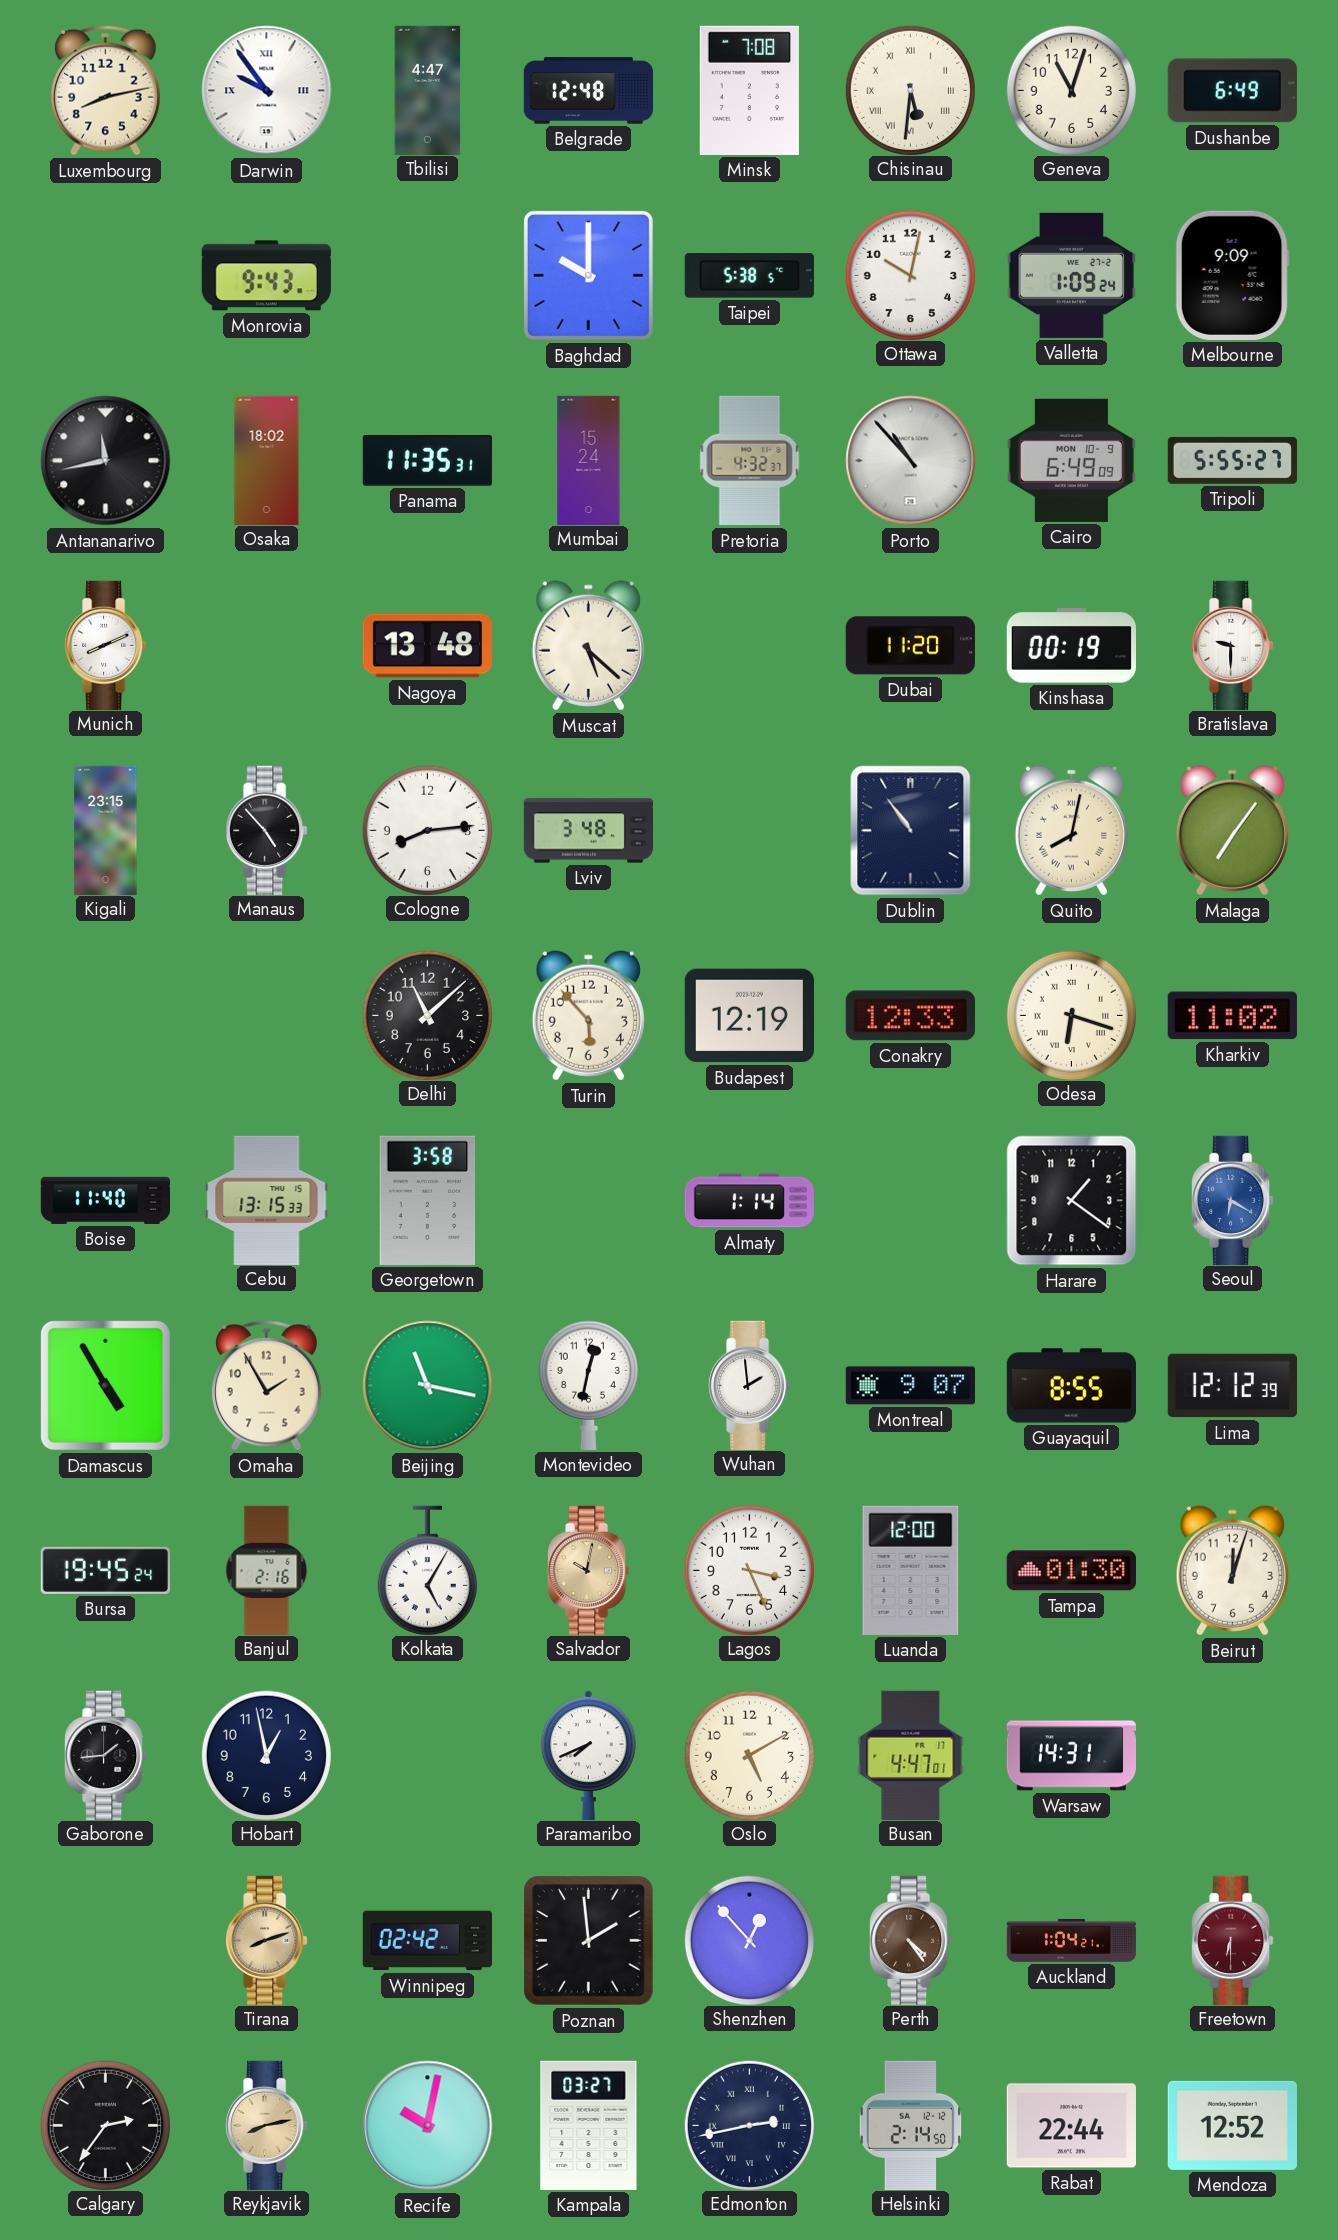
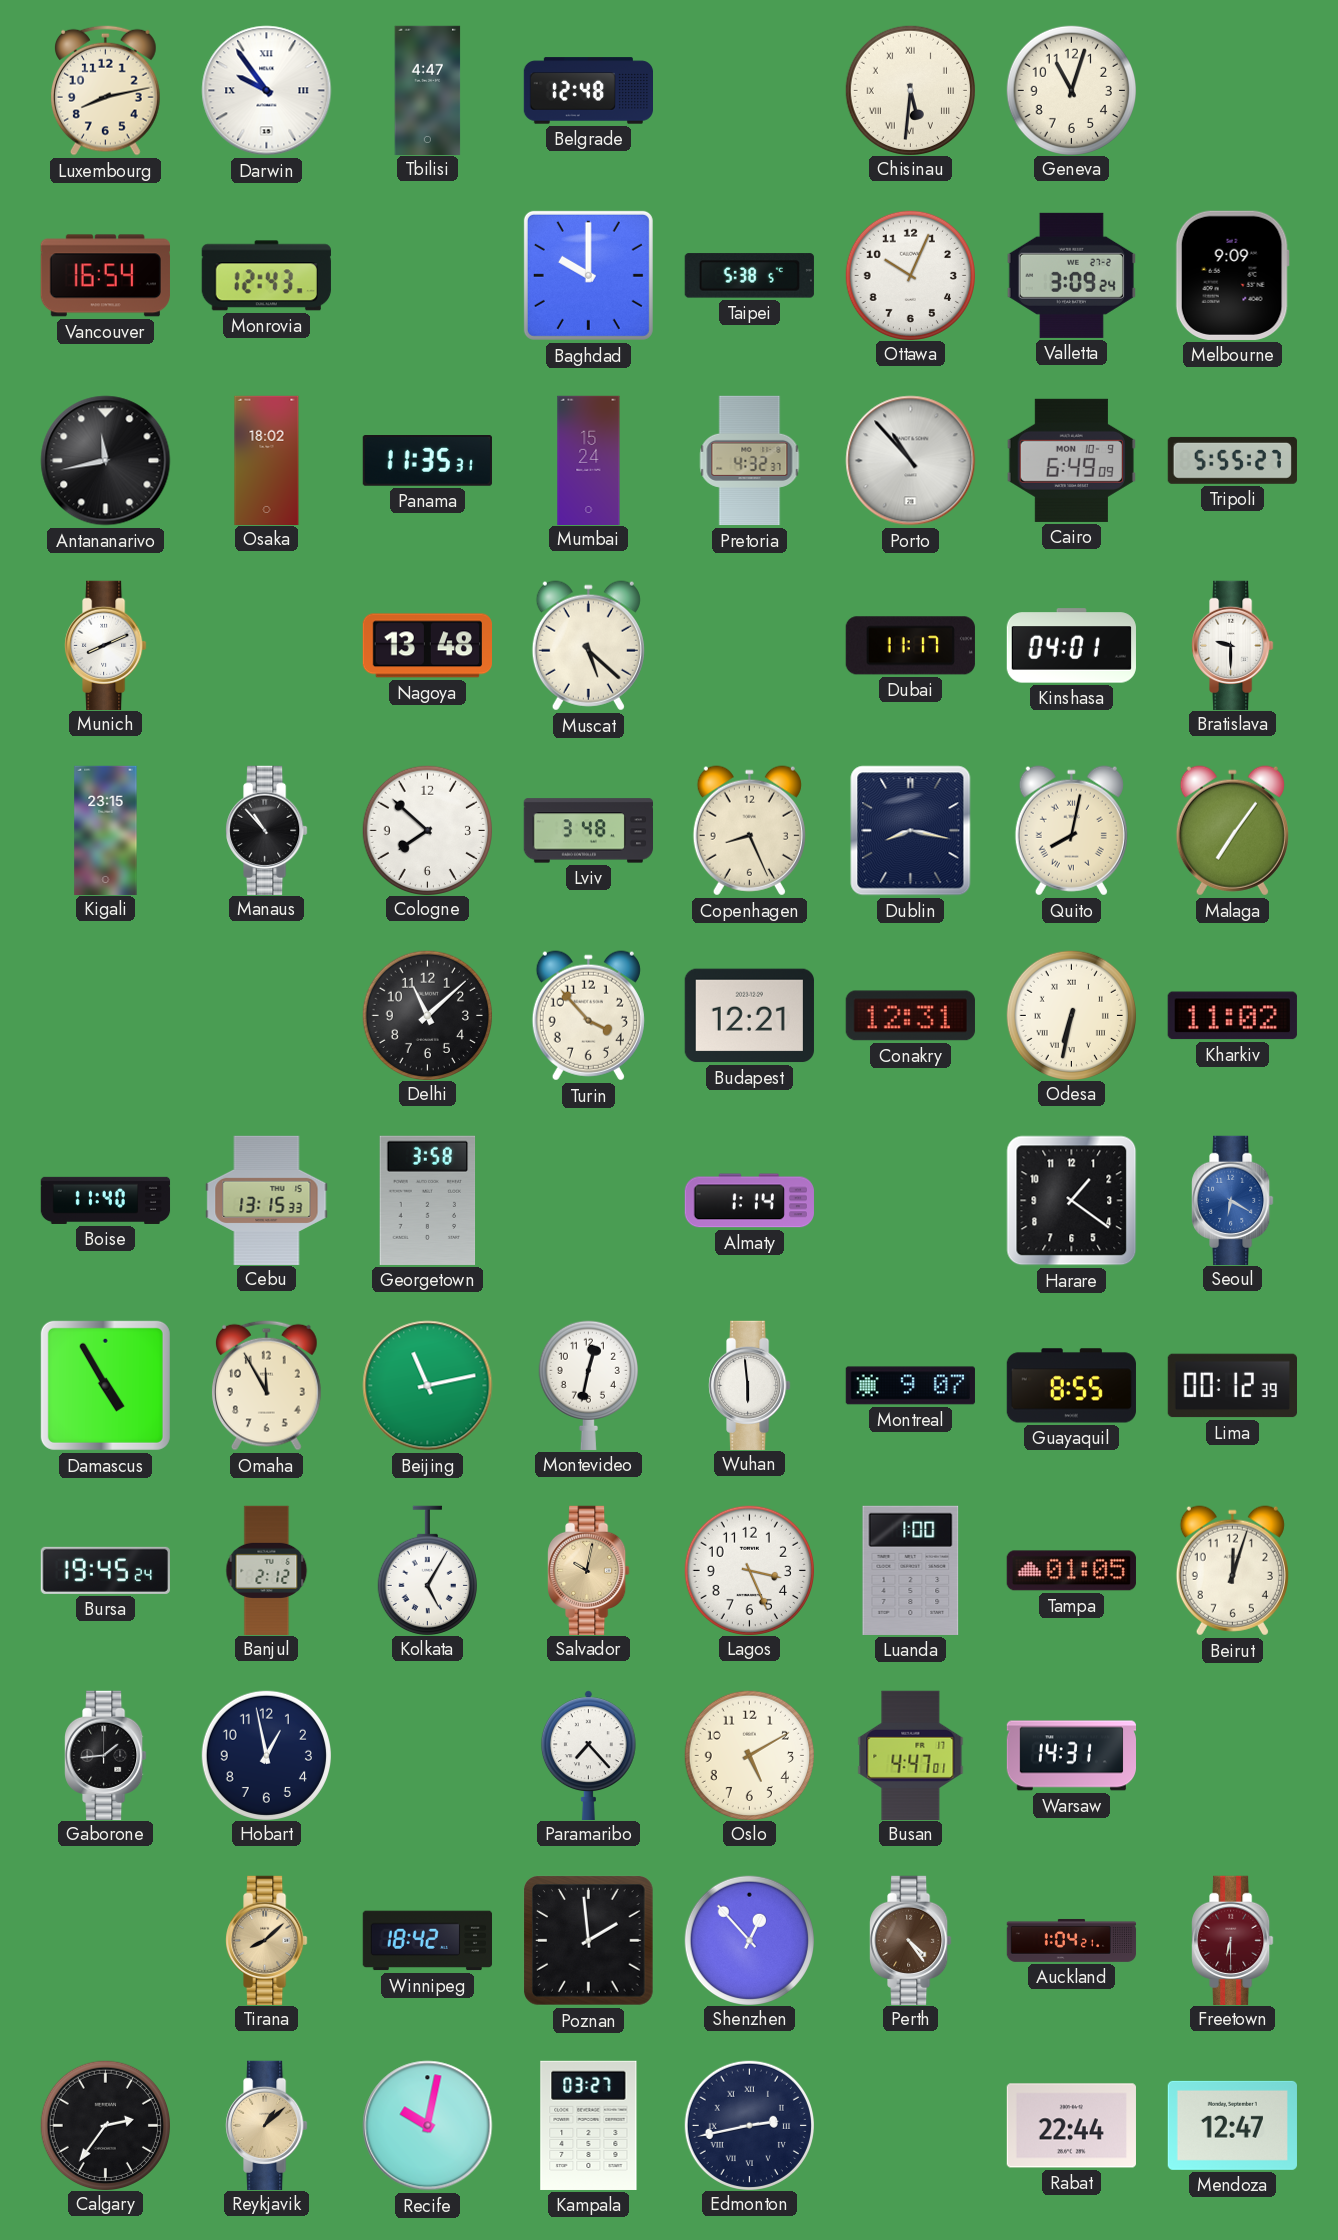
Minsk: 7:08 -> none (749, 90)
Dushanbe: 6:49 -> none (1232, 91)
Vancouver: none -> 16:54 (105, 276)
Monrovia: 9:43 -> 12:43 (266, 276)
Ottawa: 10:02 -> 10:04 (910, 275)
Valletta: 1:09 -> 3:09 (1071, 275)
Dubai: 11:20 -> 11:17 (910, 646)
Kinshasa: 00:19 -> 04:01 (1071, 646)
Manaus: 4:53 -> 10:53 (267, 830)
Cologne: 8:14 -> 7:52 (427, 830)
Copenhagen: none -> 8:26 (749, 831)
Dublin: 10:54 -> 8:17 (911, 831)
Turin: 5:53 -> 3:53 (588, 1016)
Budapest: 12:19 -> 12:21 (749, 1016)
Conakry: 12:33 -> 12:31 (910, 1016)
Odesa: 6:18 -> 6:32 (1071, 1015)
Omaha: 1:55 -> 11:55 (266, 1385)
Beijing: 11:17 -> 11:13 (428, 1386)
Wuhan: 1:59 -> 5:59 (750, 1385)
Lima: 12:12 -> 00:12 (1232, 1386)
Banjul: 2:16 -> 2:12 (267, 1570)
Luanda: 12:00 -> 1:00 (911, 1570)
Tampa: 01:30 -> 01:05 (1071, 1571)
Paramaribo: 7:41 -> 7:23 (588, 1755)
Tirana: 8:12 -> 8:08 (267, 1940)
Winnipeg: 02:42 -> 18:42 (427, 1941)
Reykjavik: 8:13 -> 1:08 (267, 2125)
Helsinki: 2:14 -> none (911, 2125)
Mendoza: 12:52 -> 12:47 (1232, 2125)
